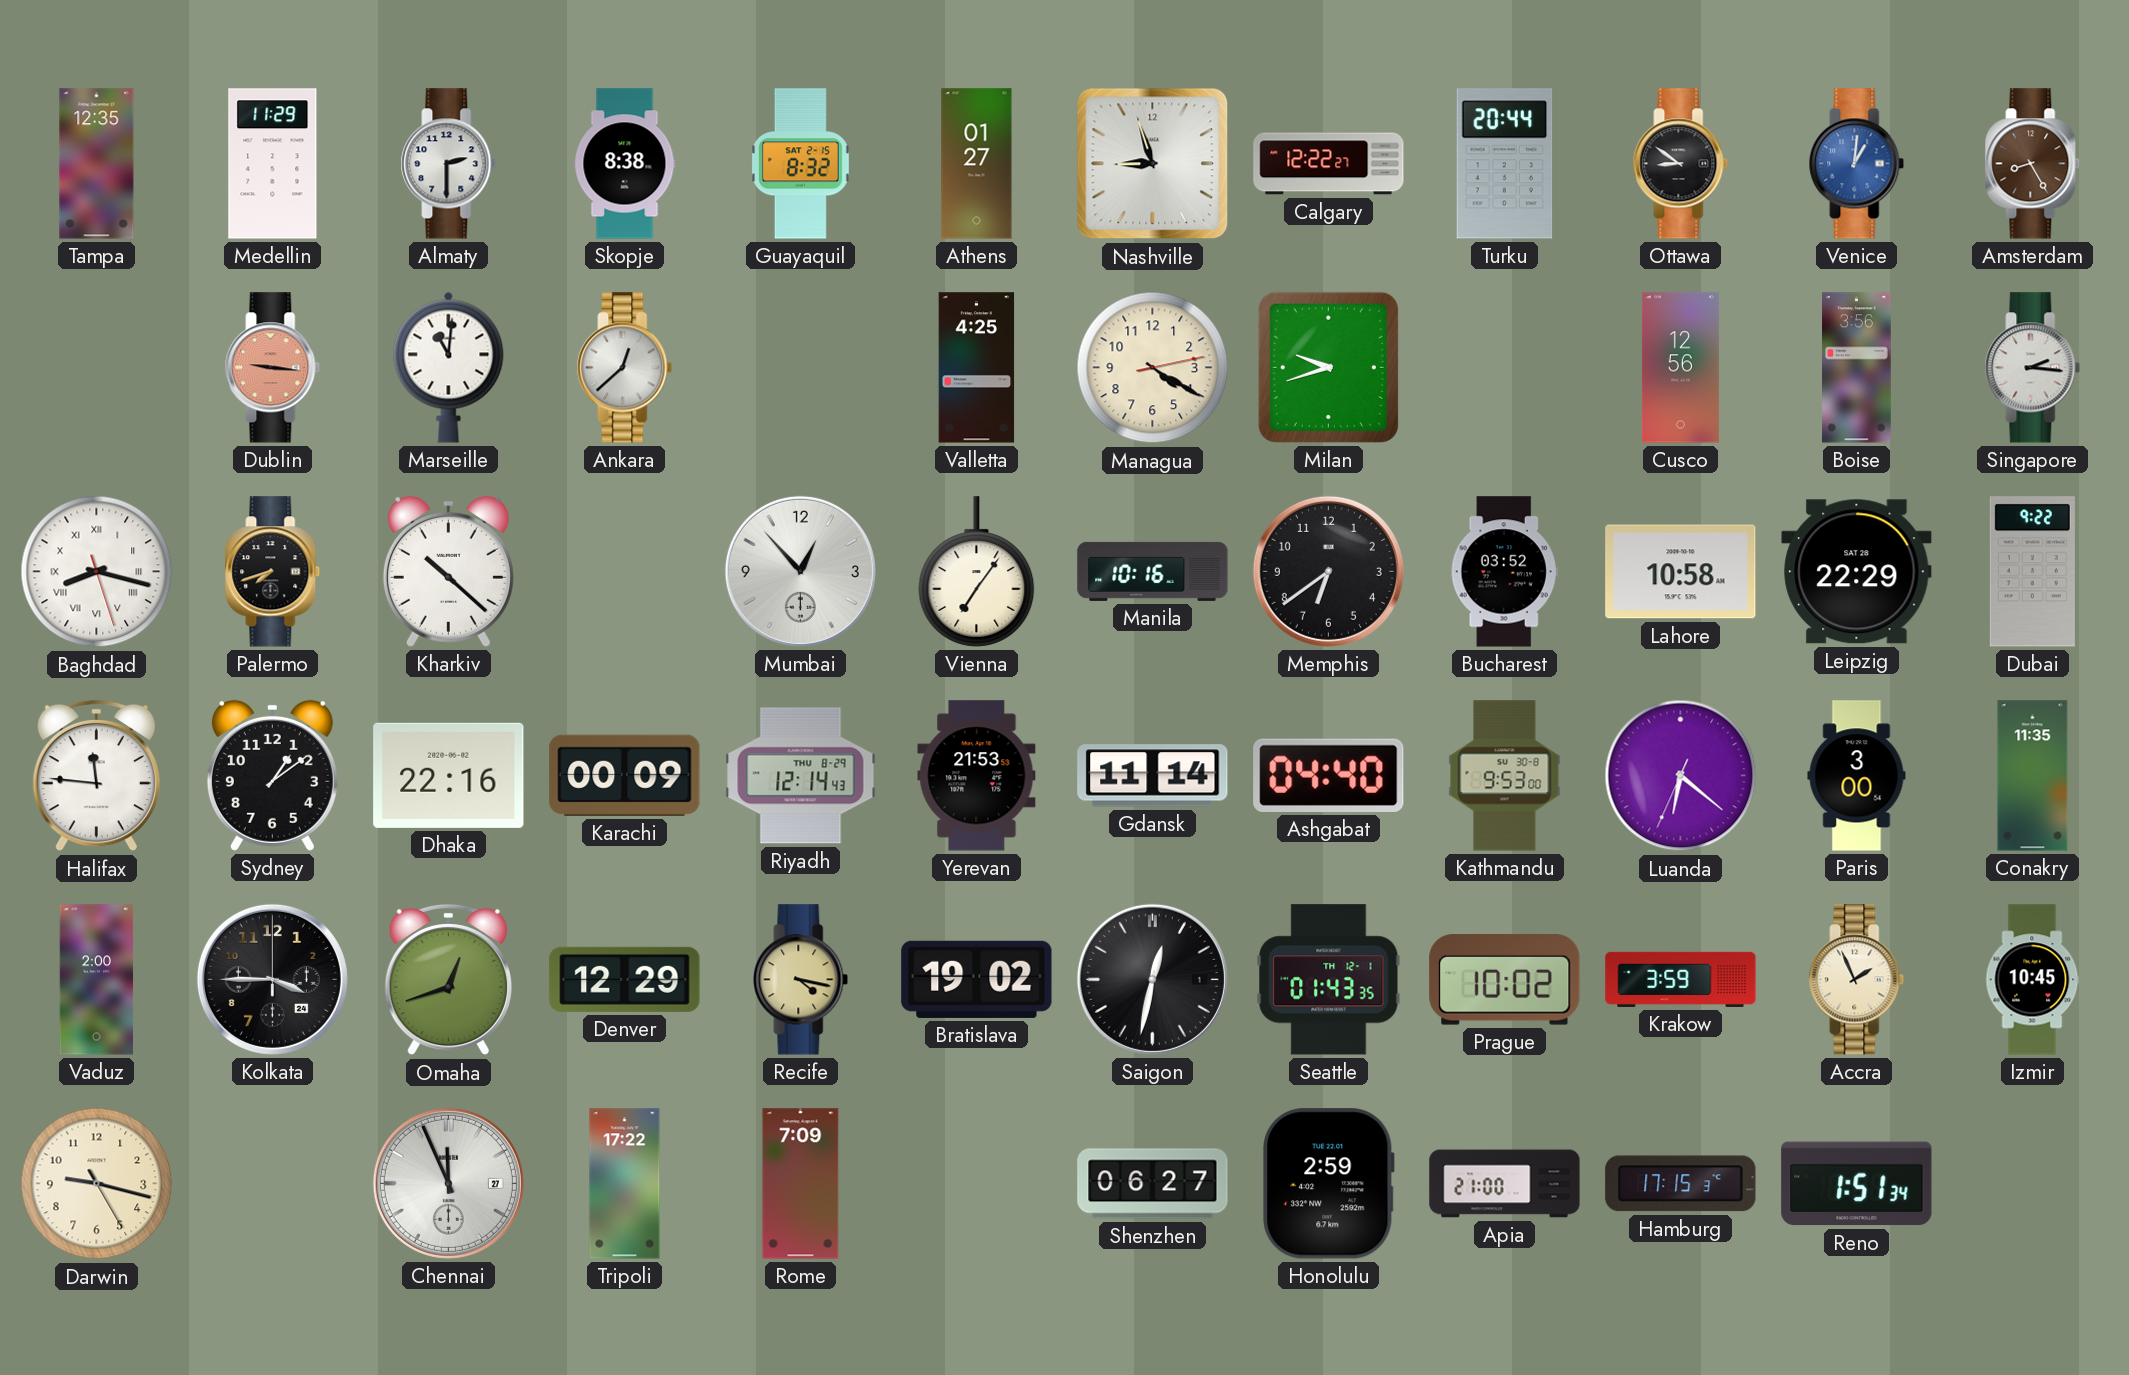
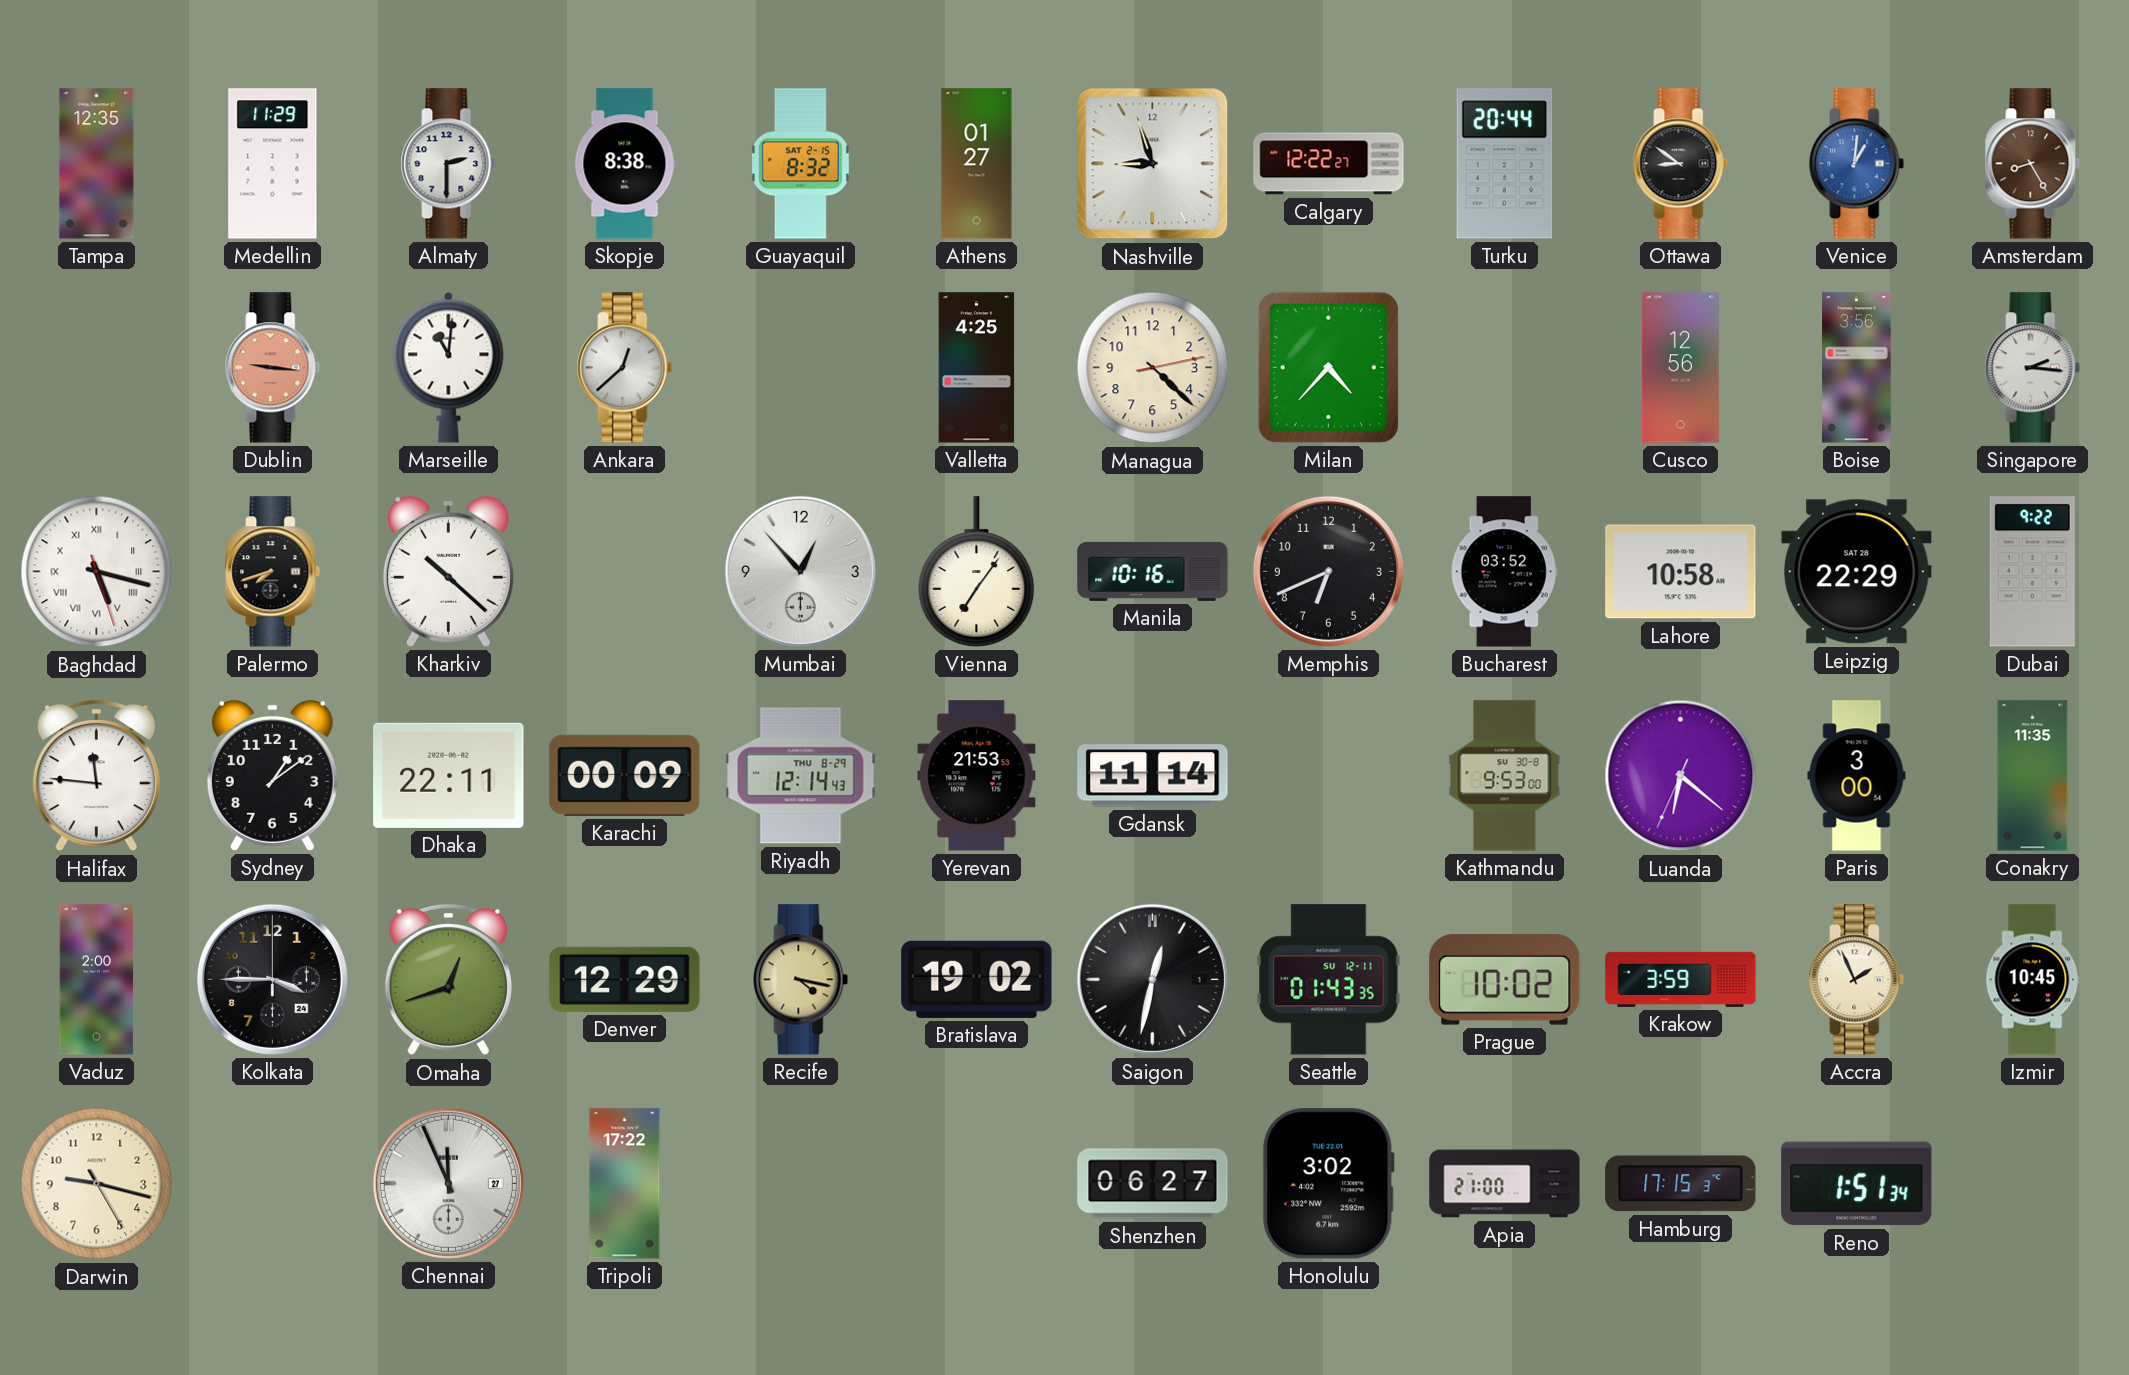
Managua: 4:20 -> 4:22 (1153, 368)
Milan: 9:42 -> 4:37 (1328, 367)
Baghdad: 8:17 -> 5:17 (97, 572)
Memphis: 6:39 -> 6:41 (1328, 571)
Dhaka: 22:16 -> 22:11 (449, 775)
Ashgabat: 04:40 -> none (1329, 775)
Seattle date: TH 12-1 -> SU 12-11 (1329, 980)
Rome: 7:09 -> none (801, 1184)
Honolulu: 2:59 -> 3:02 (1329, 1184)
